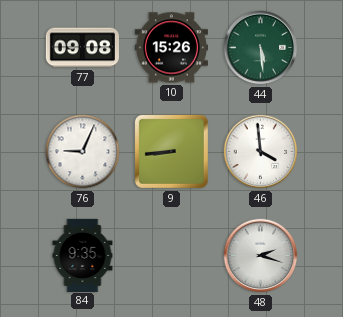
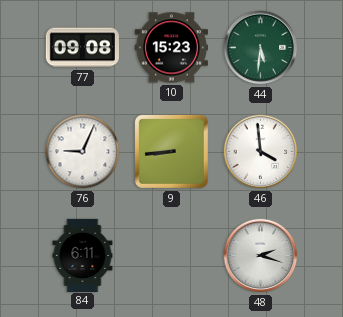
10: 15:26 -> 15:23 (171, 48)
44: 5:29 -> 5:31 (261, 48)
84: 9:35 -> 6:11 (83, 255)
